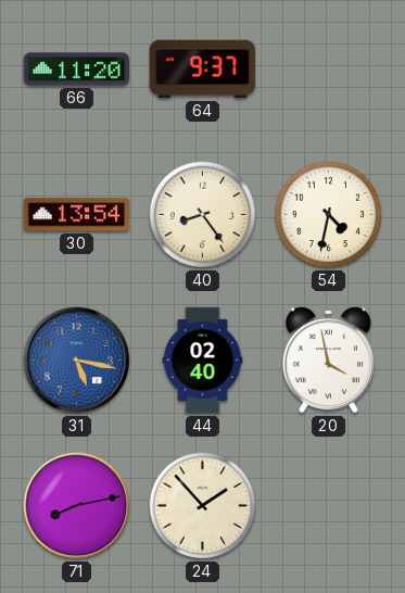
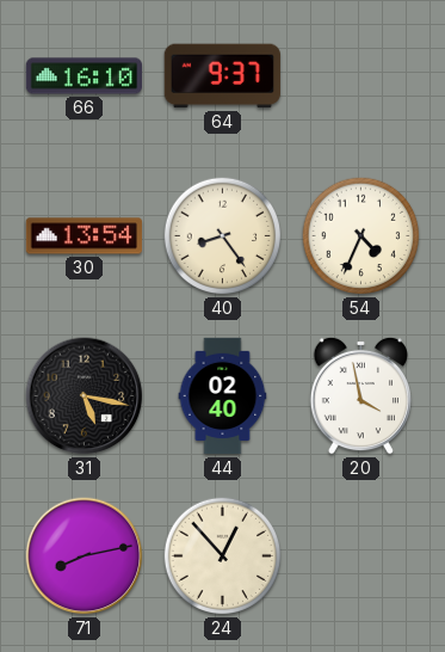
66: 11:20 -> 16:10 (85, 76)
54: 4:32 -> 4:34 (361, 236)
31 dial: blue -> black (85, 396)
24: 1:53 -> 12:53 (223, 556)
